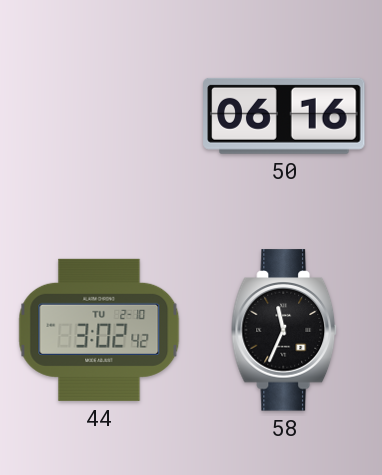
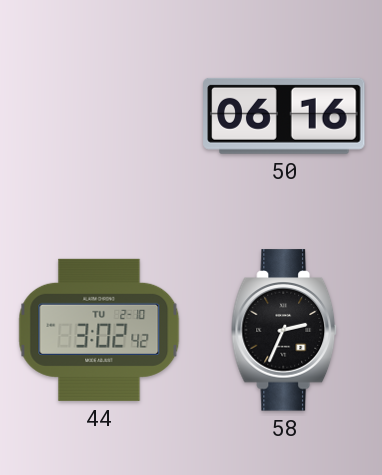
58: 11:34 -> 2:34 (285, 330)
